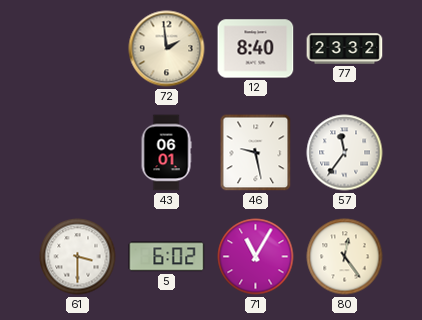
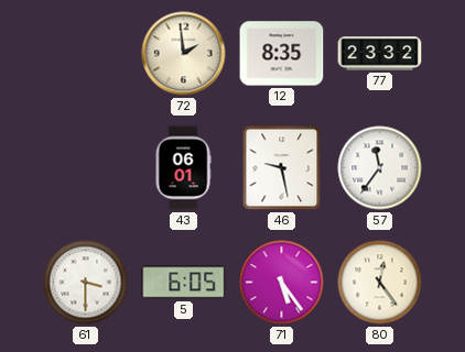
12: 8:40 -> 8:35 (282, 54)
5: 6:02 -> 6:05 (184, 283)
71: 11:05 -> 5:24 (282, 283)
